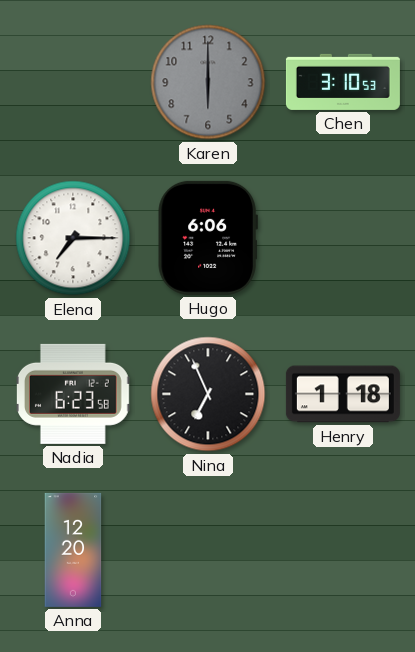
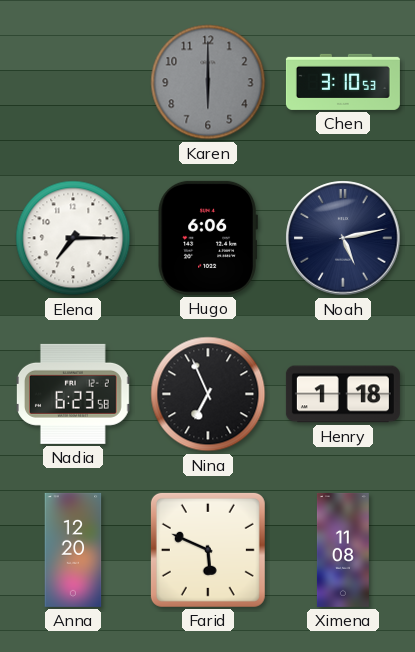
Noah: none -> 5:13 (343, 238)
Farid: none -> 5:49 (208, 550)
Ximena: none -> 11:08 (343, 550)
